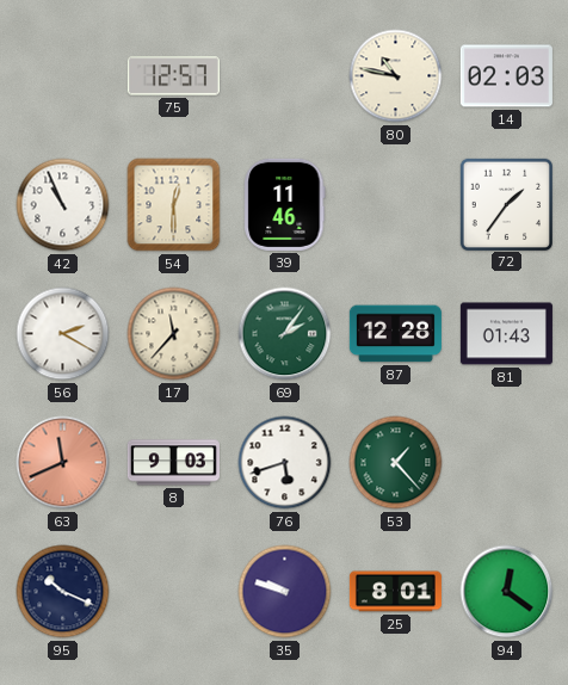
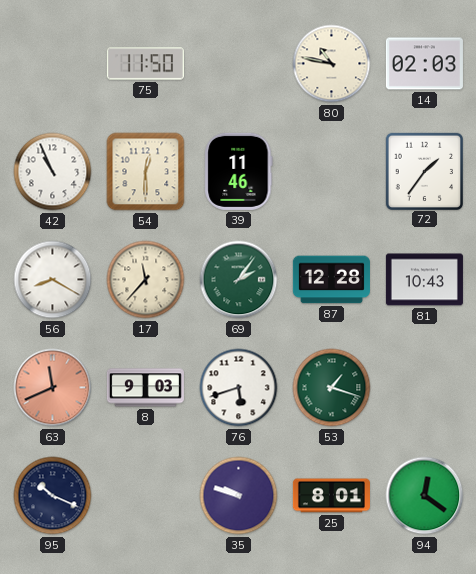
75: 12:57 -> 11:50 (145, 64)
56: 2:20 -> 8:20 (53, 280)
81: 01:43 -> 10:43 (424, 280)
53: 1:23 -> 1:18 (332, 388)
